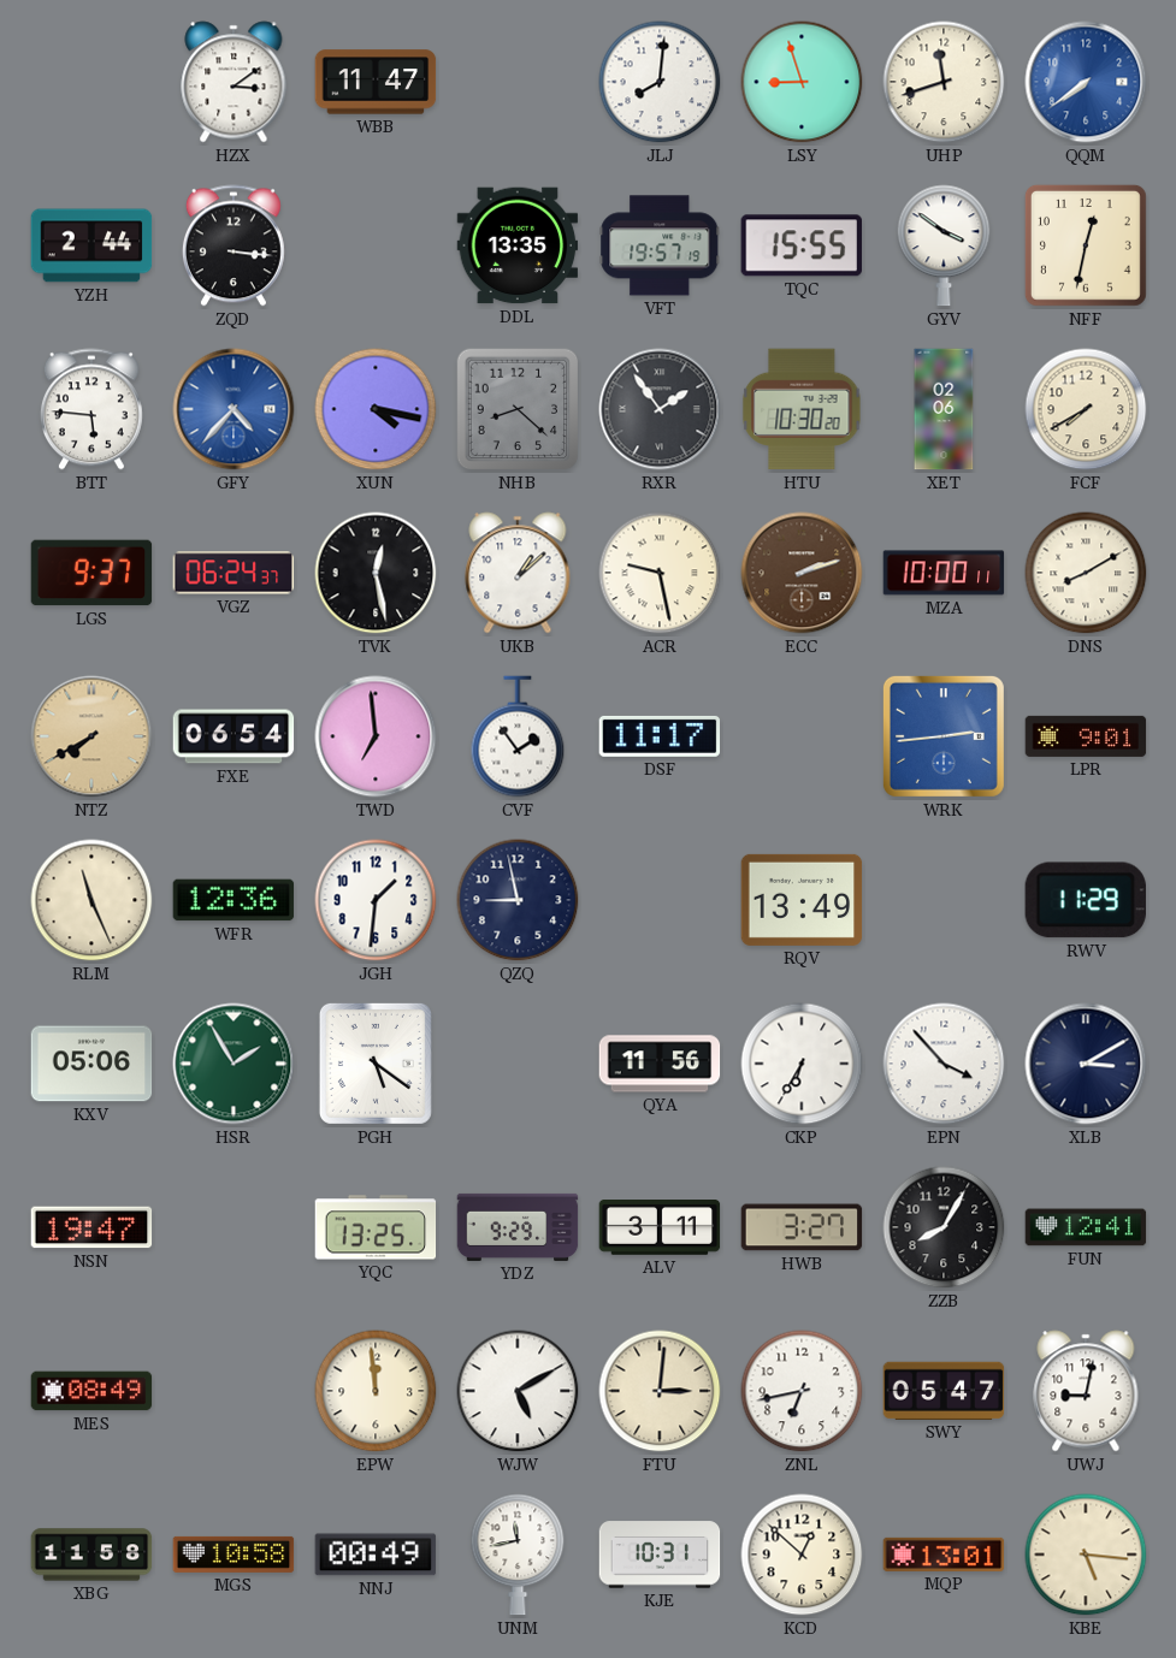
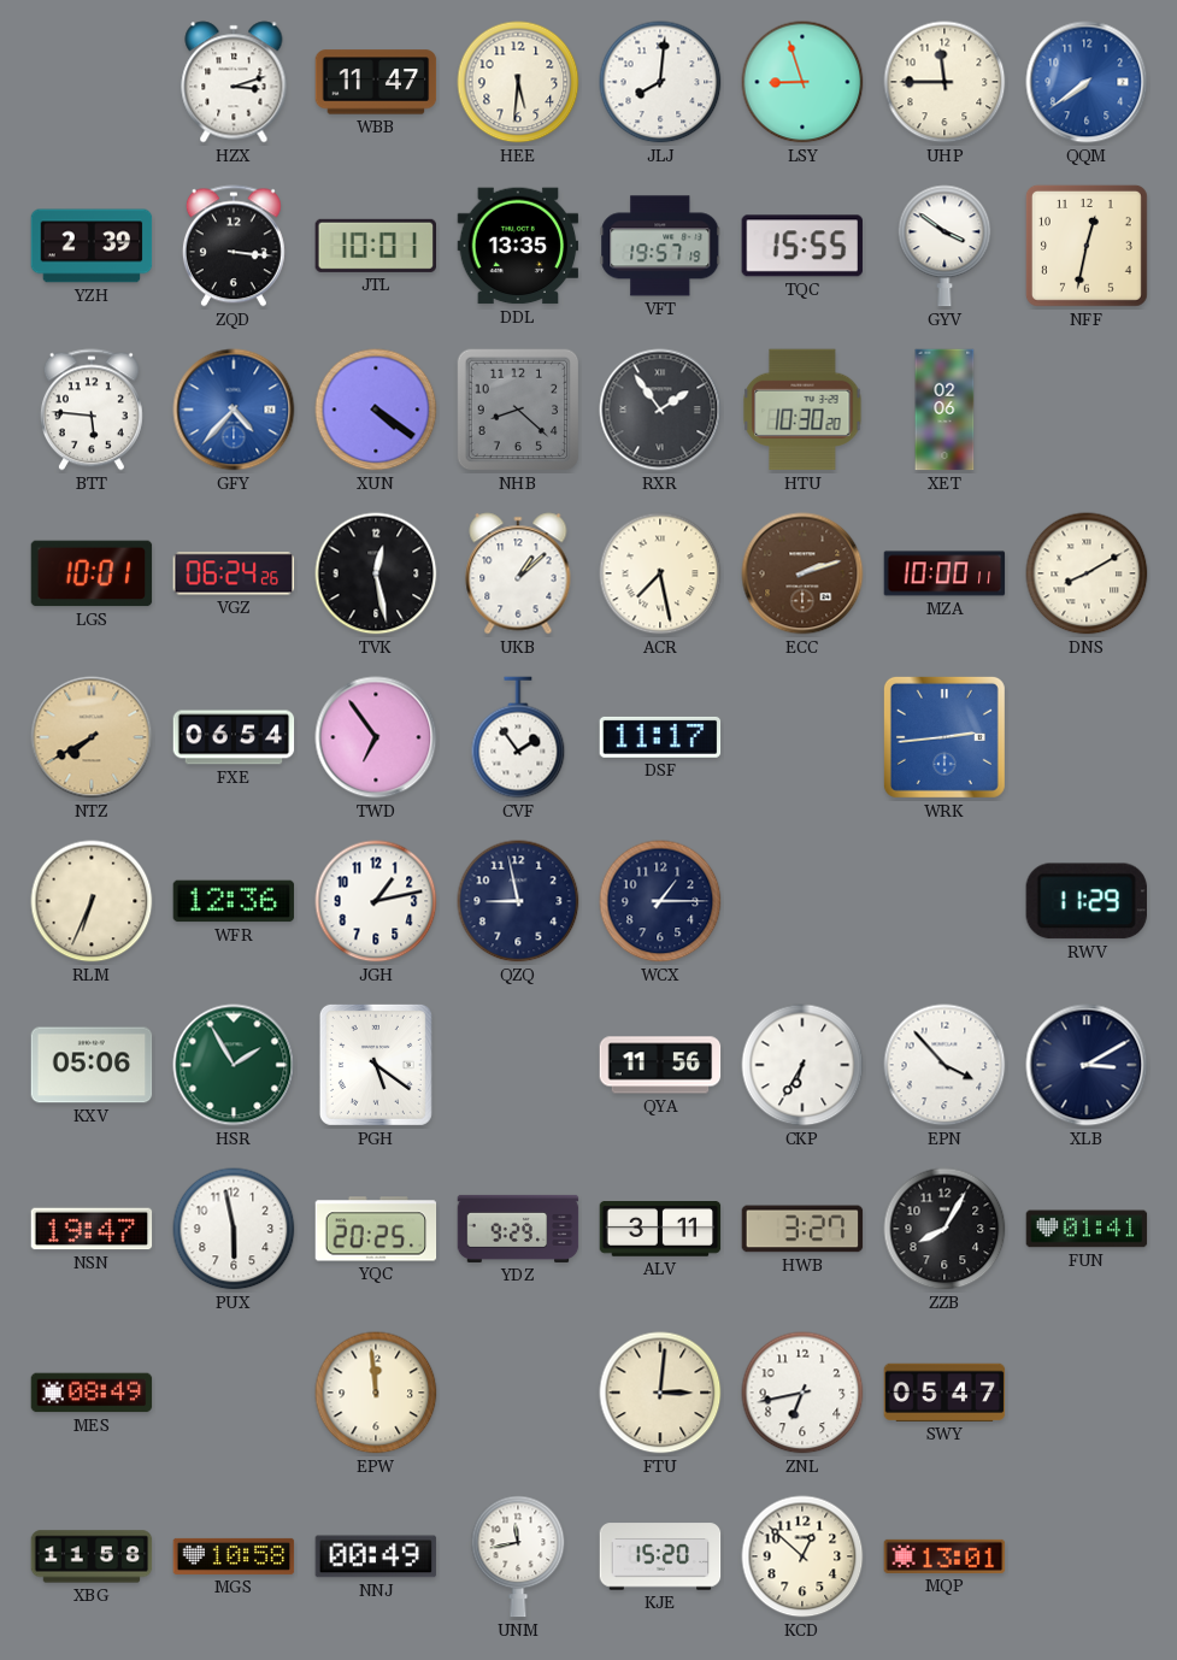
HZX: 3:09 -> 3:12 (234, 82)
HEE: none -> 5:31 (518, 82)
UHP: 11:42 -> 11:45 (944, 82)
YZH: 2:44 -> 2:39 (92, 246)
JTL: none -> 10:01 (376, 246)
XUN: 4:17 -> 4:21 (376, 410)
FCF: 7:40 -> none (1086, 409)
LGS: 9:37 -> 10:01 (92, 573)
VGZ: 06:24:37 -> 06:24:26 (234, 573)
ACR: 9:28 -> 7:28 (660, 573)
TWD: 6:59 -> 6:54 (376, 737)
LPR: 9:01 -> none (1086, 736)
RLM: 11:26 -> 6:34 (92, 901)
JGH: 1:31 -> 1:13 (376, 901)
WCX: none -> 1:15 (660, 901)
RQV: 13:49 -> none (802, 900)
PUX: none -> 5:58 (234, 1229)
YQC: 13:25 -> 20:25 (376, 1229)
FUN: 12:41 -> 01:41 (1087, 1229)
WJW: 5:10 -> none (518, 1391)
UWJ: 9:02 -> none (1086, 1391)
KJE: 10:31 -> 15:20 (660, 1556)
KBE: 5:16 -> none (1086, 1555)
